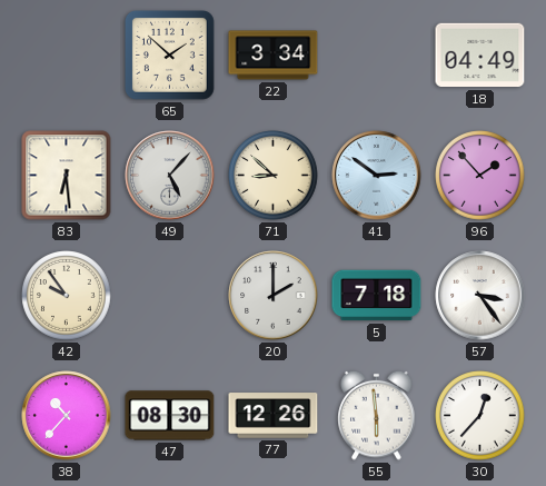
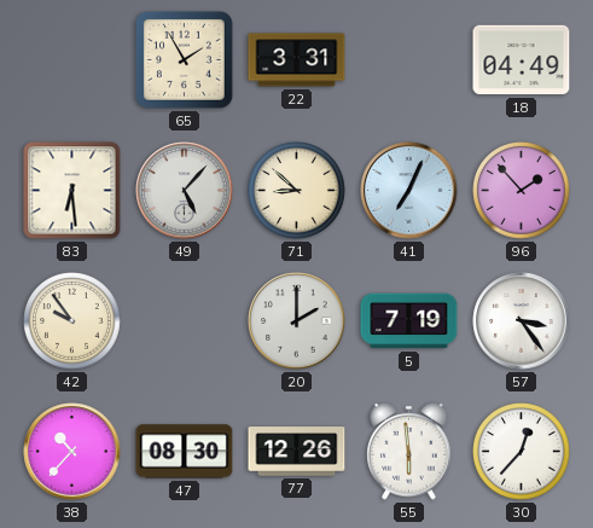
65: 1:52 -> 1:55 (185, 60)
22: 3:34 -> 3:31 (297, 60)
41: 2:51 -> 7:04 (409, 191)
5: 7:18 -> 7:19 (409, 321)
